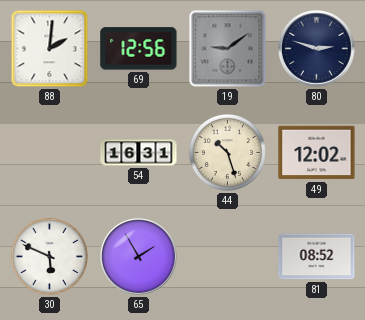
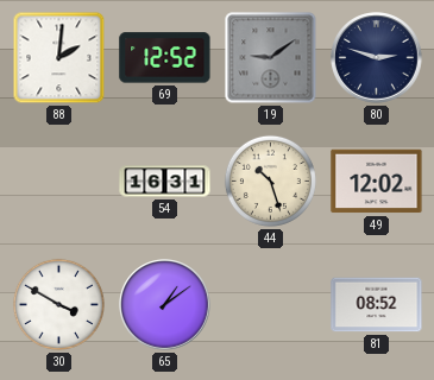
69: 12:56 -> 12:52 (165, 58)
30: 5:49 -> 3:50 (58, 304)
65: 1:55 -> 1:09 (165, 305)
